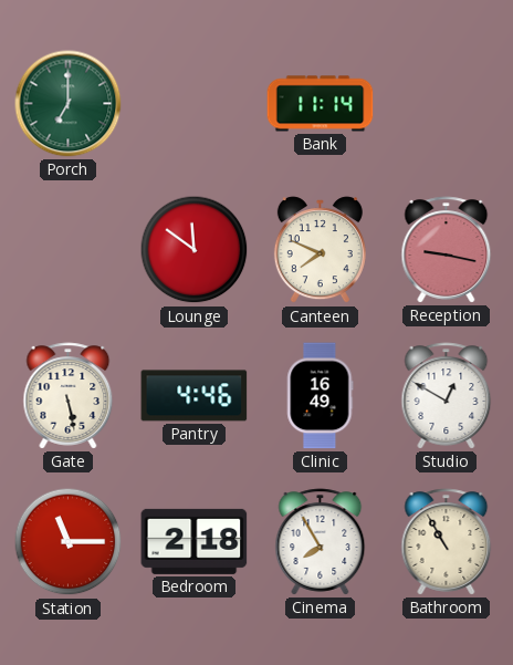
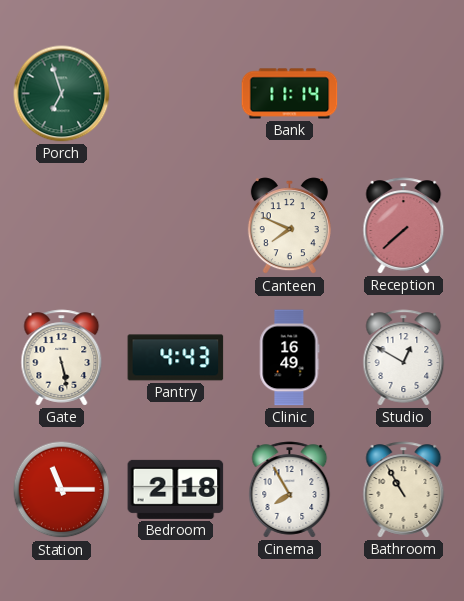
Porch: 7:00 -> 6:57 (62, 94)
Lounge: 11:51 -> none (195, 250)
Reception: 9:17 -> 7:38 (404, 226)
Pantry: 4:46 -> 4:43 (176, 358)
